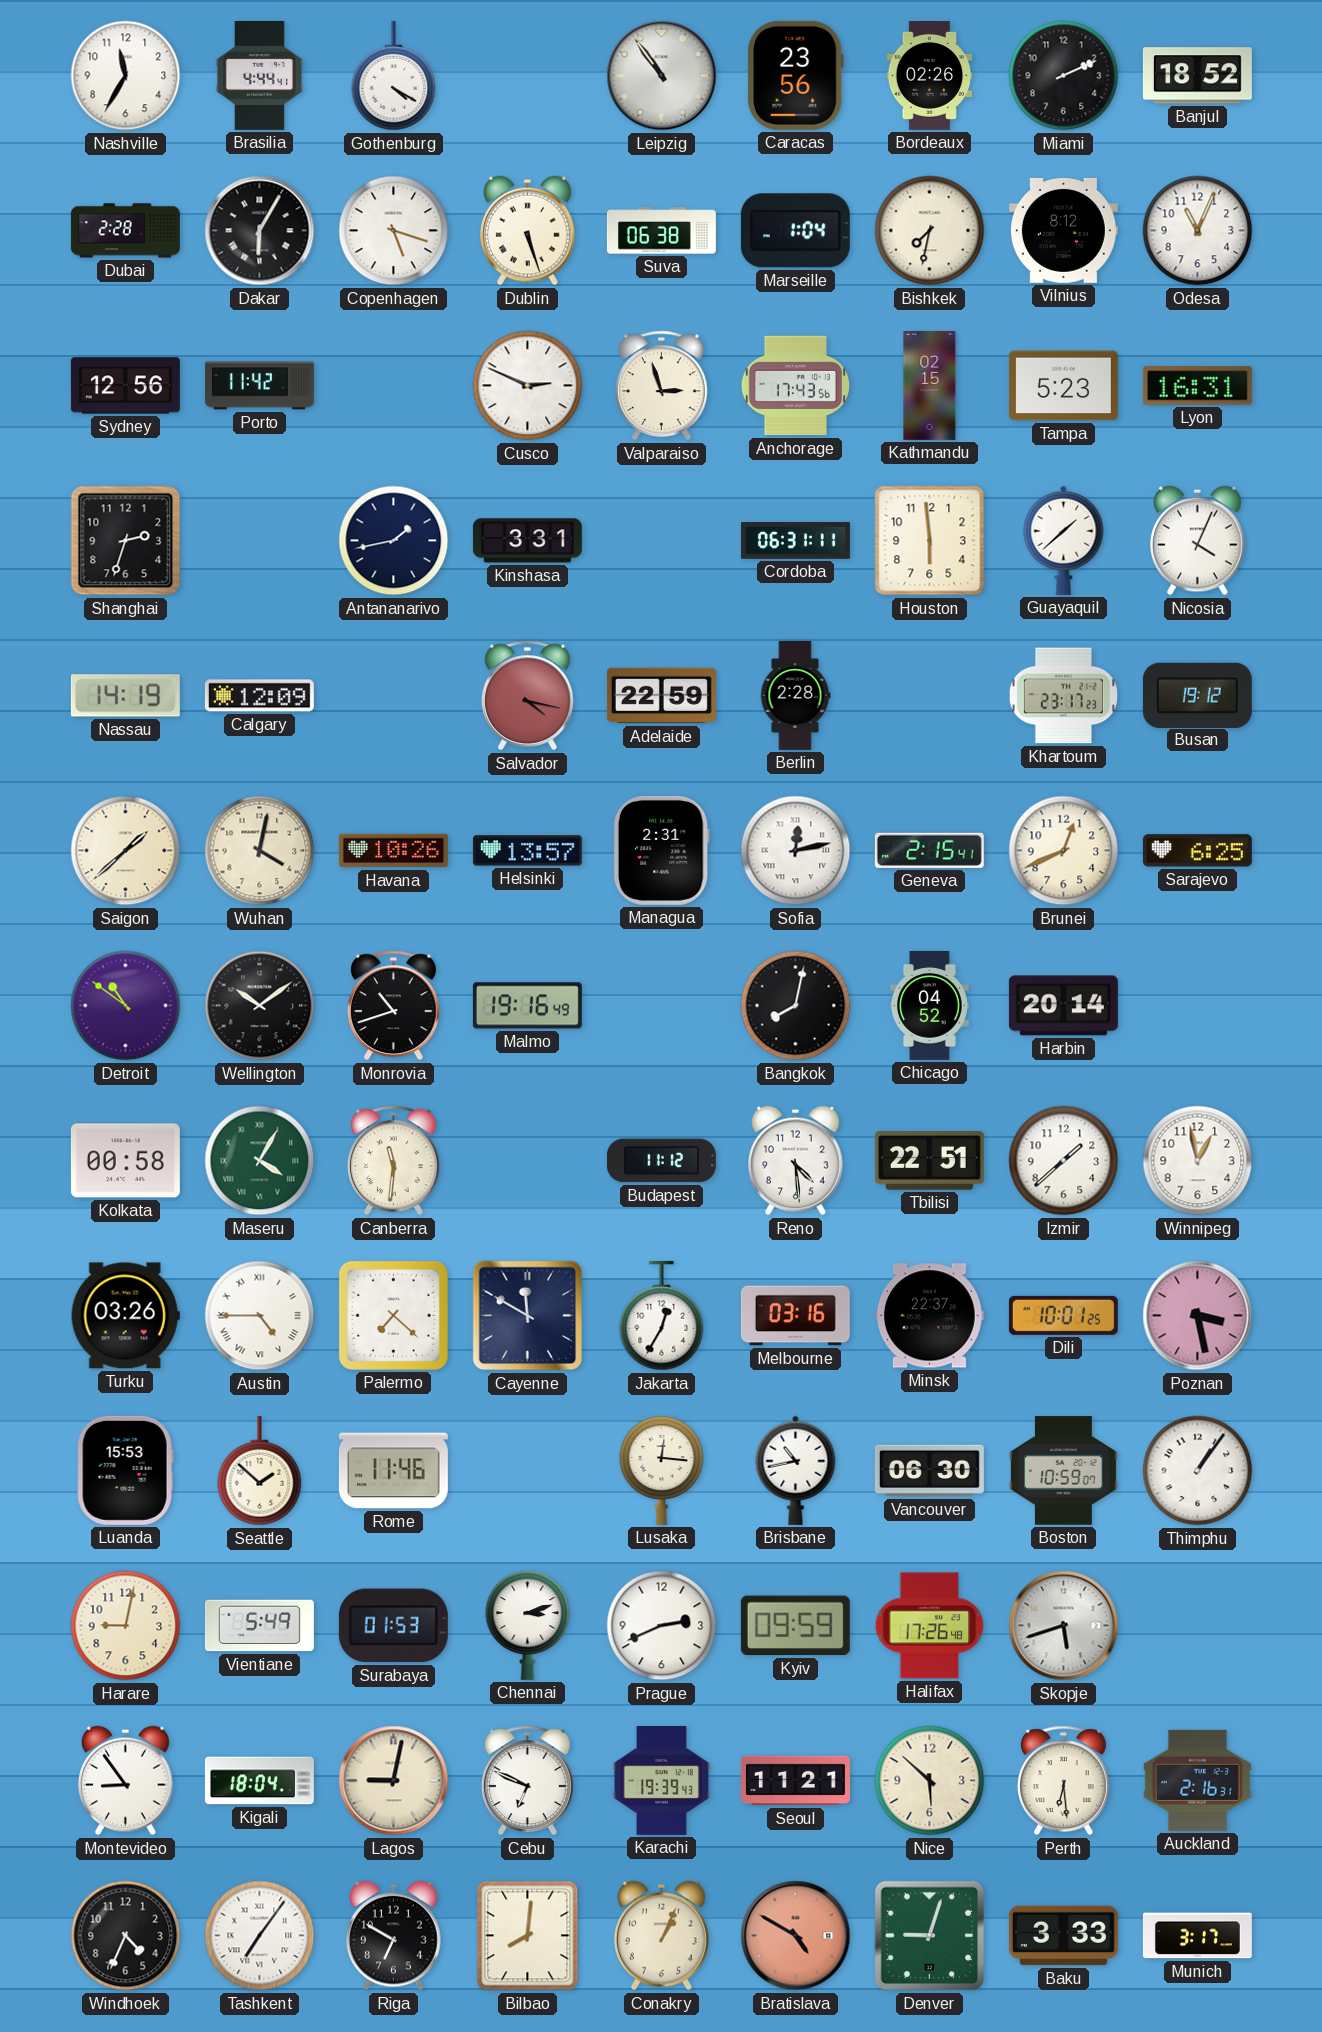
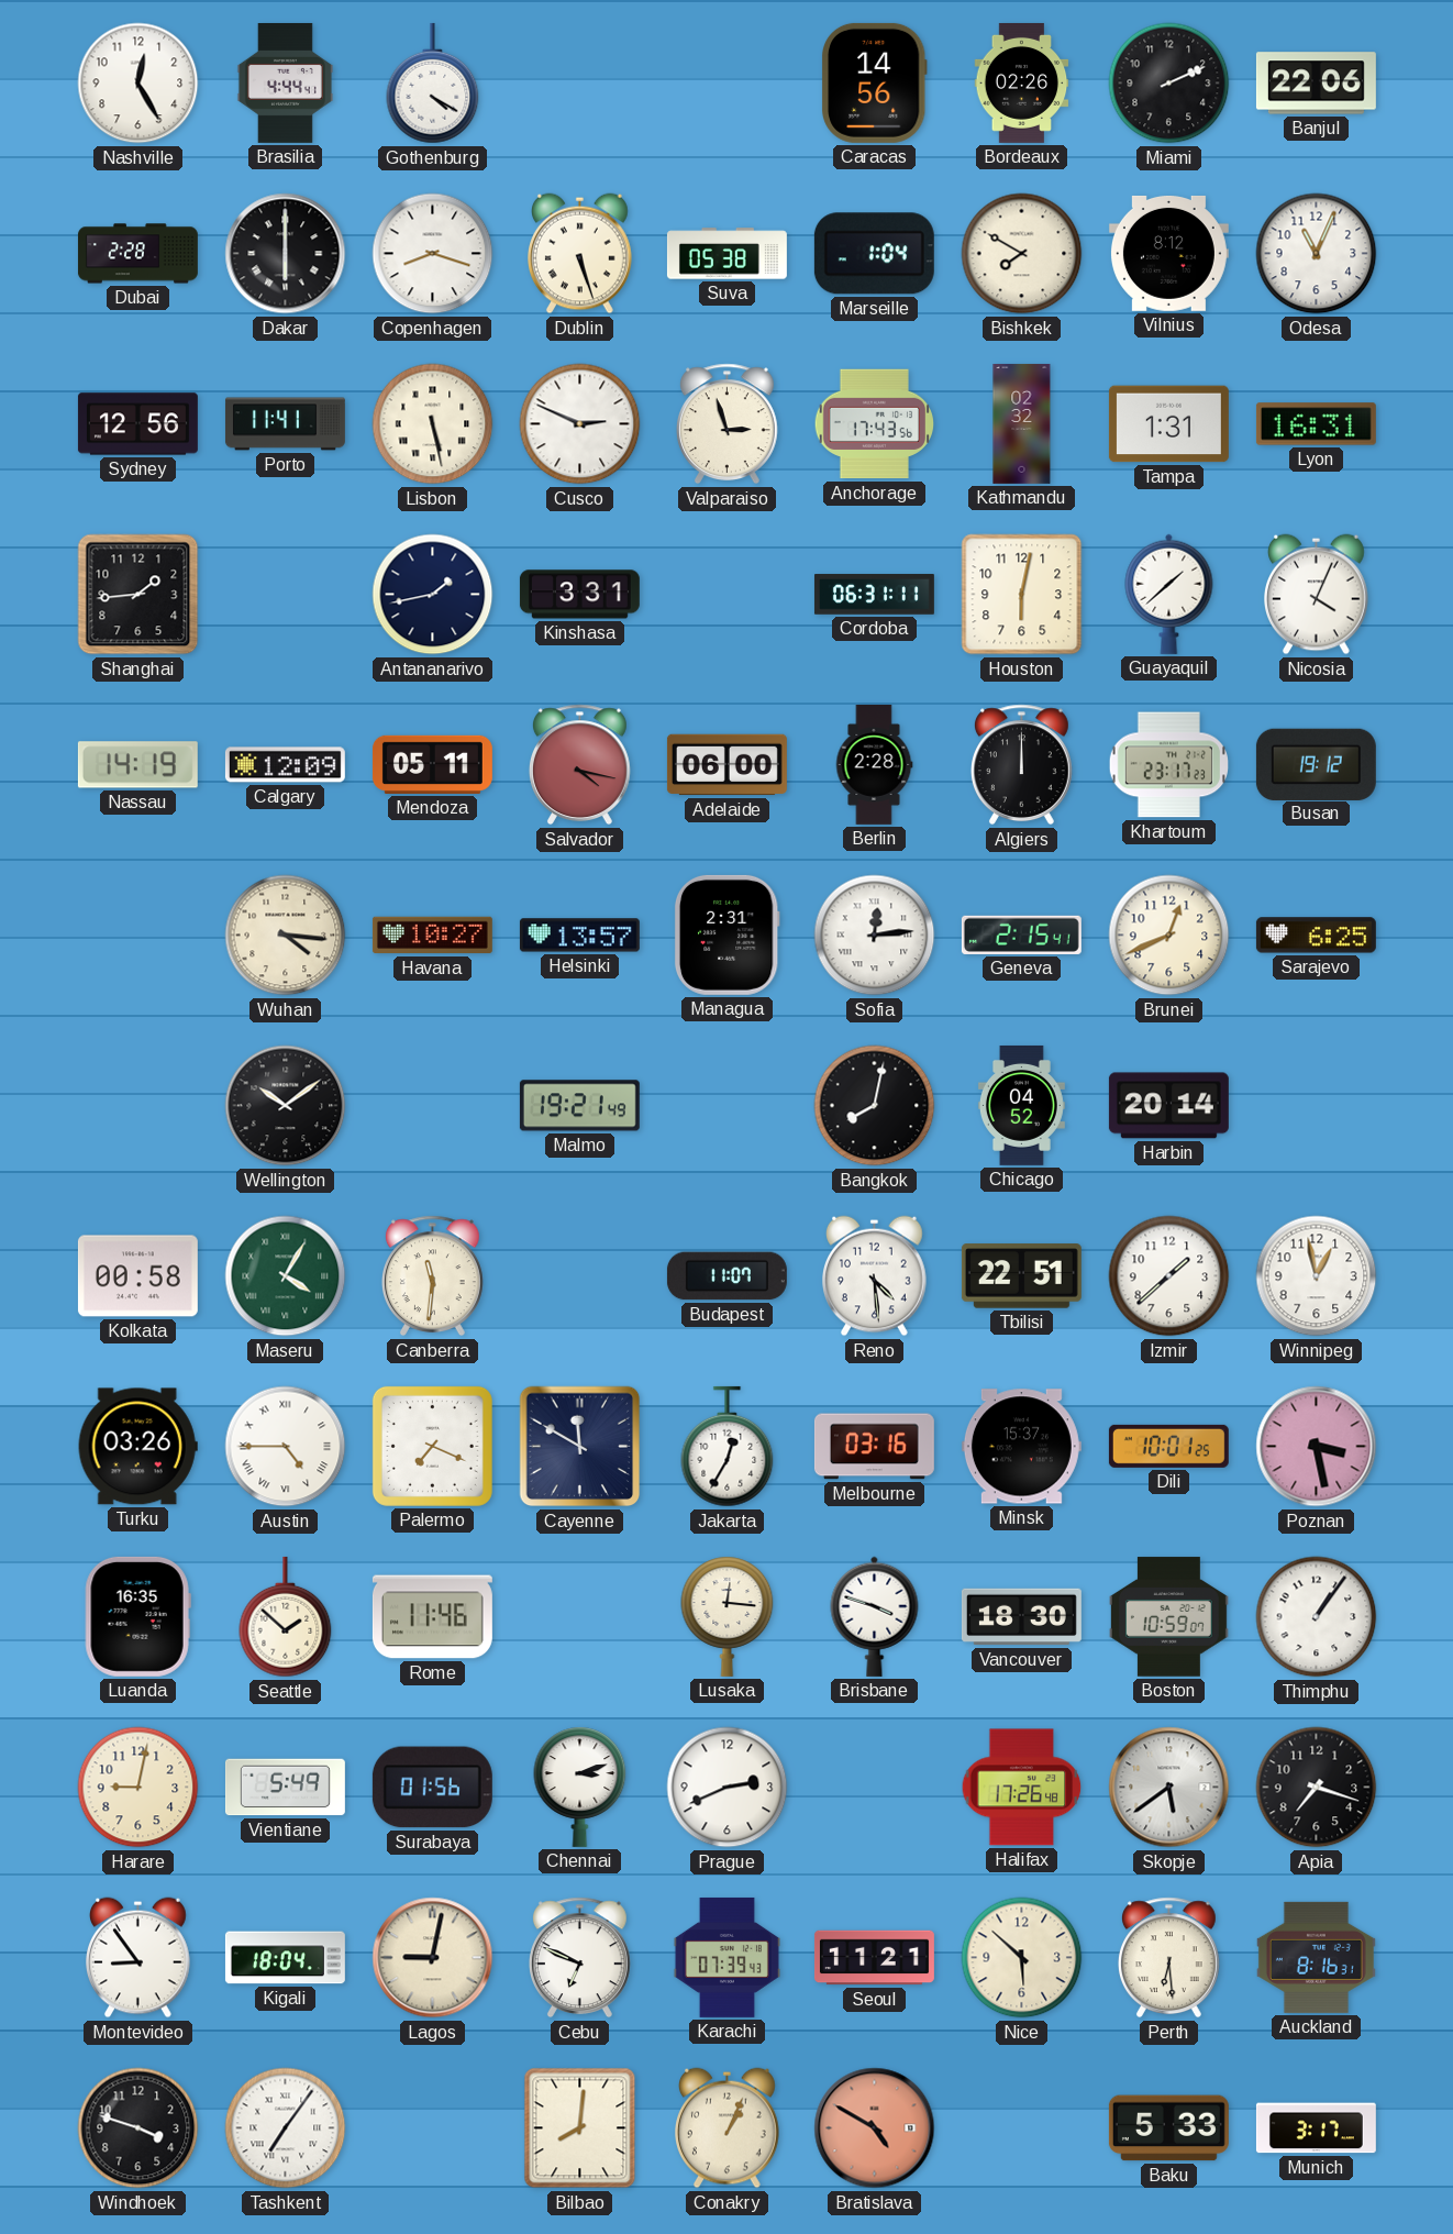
Nashville: 11:35 -> 12:25 (138, 84)
Leipzig: 10:54 -> none (662, 76)
Caracas: 23:56 -> 14:56 (874, 82)
Banjul: 18:52 -> 22:06 (1316, 84)
Dakar: 6:05 -> 6:00 (286, 254)
Copenhagen: 5:18 -> 8:18 (433, 254)
Suva: 06:38 -> 05:38 (726, 254)
Bishkek: 7:32 -> 7:50 (1022, 254)
Porto: 11:42 -> 11:41 (285, 424)
Lisbon: none -> 5:28 (433, 424)
Kathmandu: 02:15 -> 02:32 (1022, 423)
Tampa: 5:23 -> 1:31 (1168, 424)
Shanghai: 2:33 -> 1:44 (138, 595)
Houston: 5:59 -> 6:02 (1022, 595)
Mendoza: none -> 05:11 (432, 764)
Adelaide: 22:59 -> 06:00 (726, 765)
Algiers: none -> 12:00 (1021, 765)
Saigon: 1:38 -> none (126, 851)
Wuhan: 4:02 -> 4:16 (286, 936)
Havana: 10:26 -> 10:27 (432, 936)
Sofia: 12:13 -> 12:14 (875, 936)
Detroit: 10:51 -> none (126, 1006)
Monrovia: 10:42 -> none (393, 1006)
Malmo: 19:16 -> 19:21 (579, 1106)
Budapest: 11:12 -> 11:07 (726, 1276)
Palermo: 7:22 -> 7:19 (432, 1446)
Minsk: 22:37 -> 15:37 (1021, 1447)
Luanda: 15:53 -> 16:35 (137, 1616)
Brisbane: 10:43 -> 3:48 (875, 1616)
Vancouver: 06:30 -> 18:30 (1021, 1617)
Surabaya: 01:53 -> 01:56 (432, 1788)
Kyiv: 09:59 -> none (795, 1626)
Skopje: 5:42 -> 5:39 (1169, 1788)
Apia: none -> 7:18 (1317, 1788)
Karachi: 19:39 -> 07:39 (726, 1957)
Auckland: 2:16 -> 8:16 (1316, 1957)
Windhoek: 4:34 -> 3:48 (138, 2128)
Riga: 6:50 -> none (394, 1936)
Denver: 9:03 -> none (930, 1936)
Baku: 3:33 -> 5:33 (1168, 2128)
